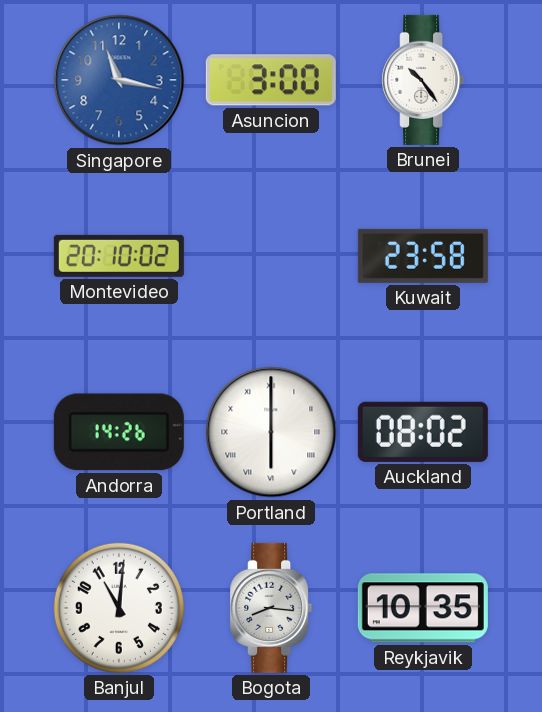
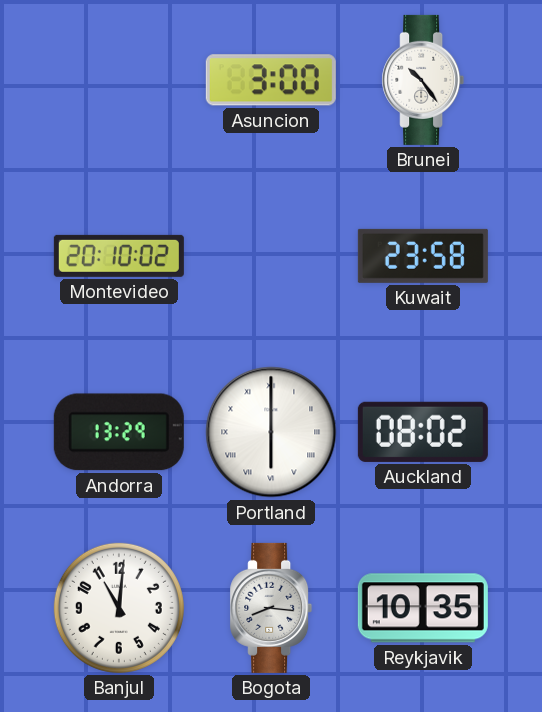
Singapore: 11:17 -> none (119, 80)
Andorra: 14:26 -> 13:29 (119, 432)
